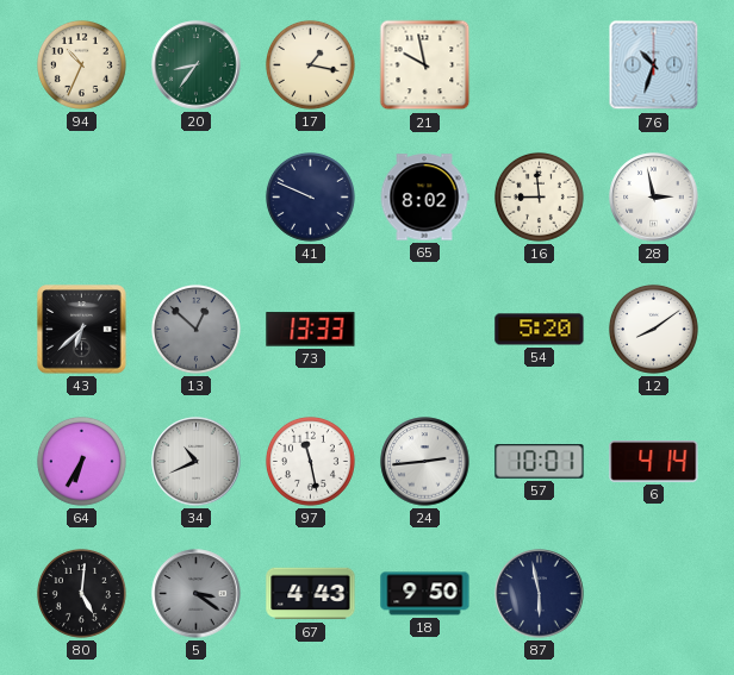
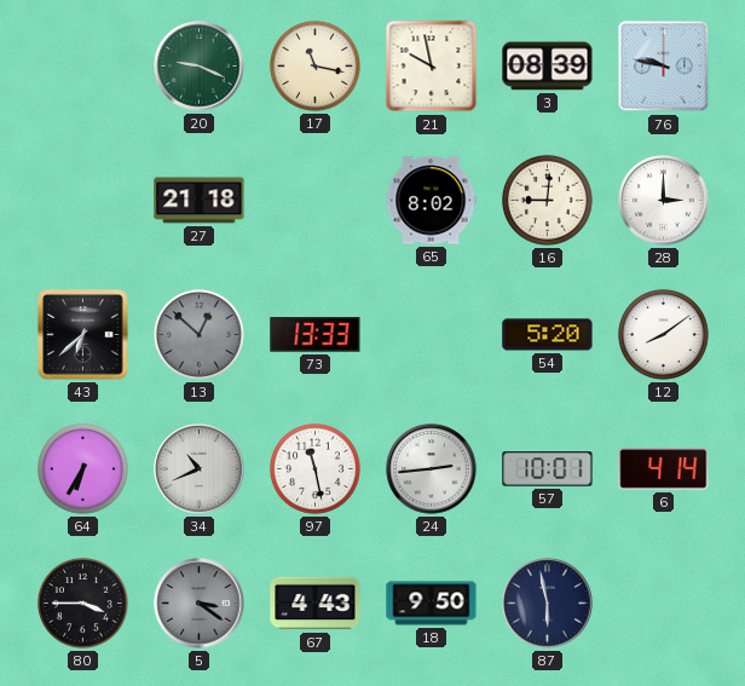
94: 10:34 -> none (81, 64)
20: 8:36 -> 9:19 (200, 67)
17: 1:17 -> 11:17 (314, 65)
3: none -> 08:39 (548, 67)
76: 10:33 -> 9:47 (664, 67)
27: none -> 21:18 (200, 201)
41: 9:49 -> none (310, 196)
16: 8:59 -> 9:01 (547, 200)
28: 2:58 -> 3:00 (664, 201)
80: 5:01 -> 3:45 (82, 603)
